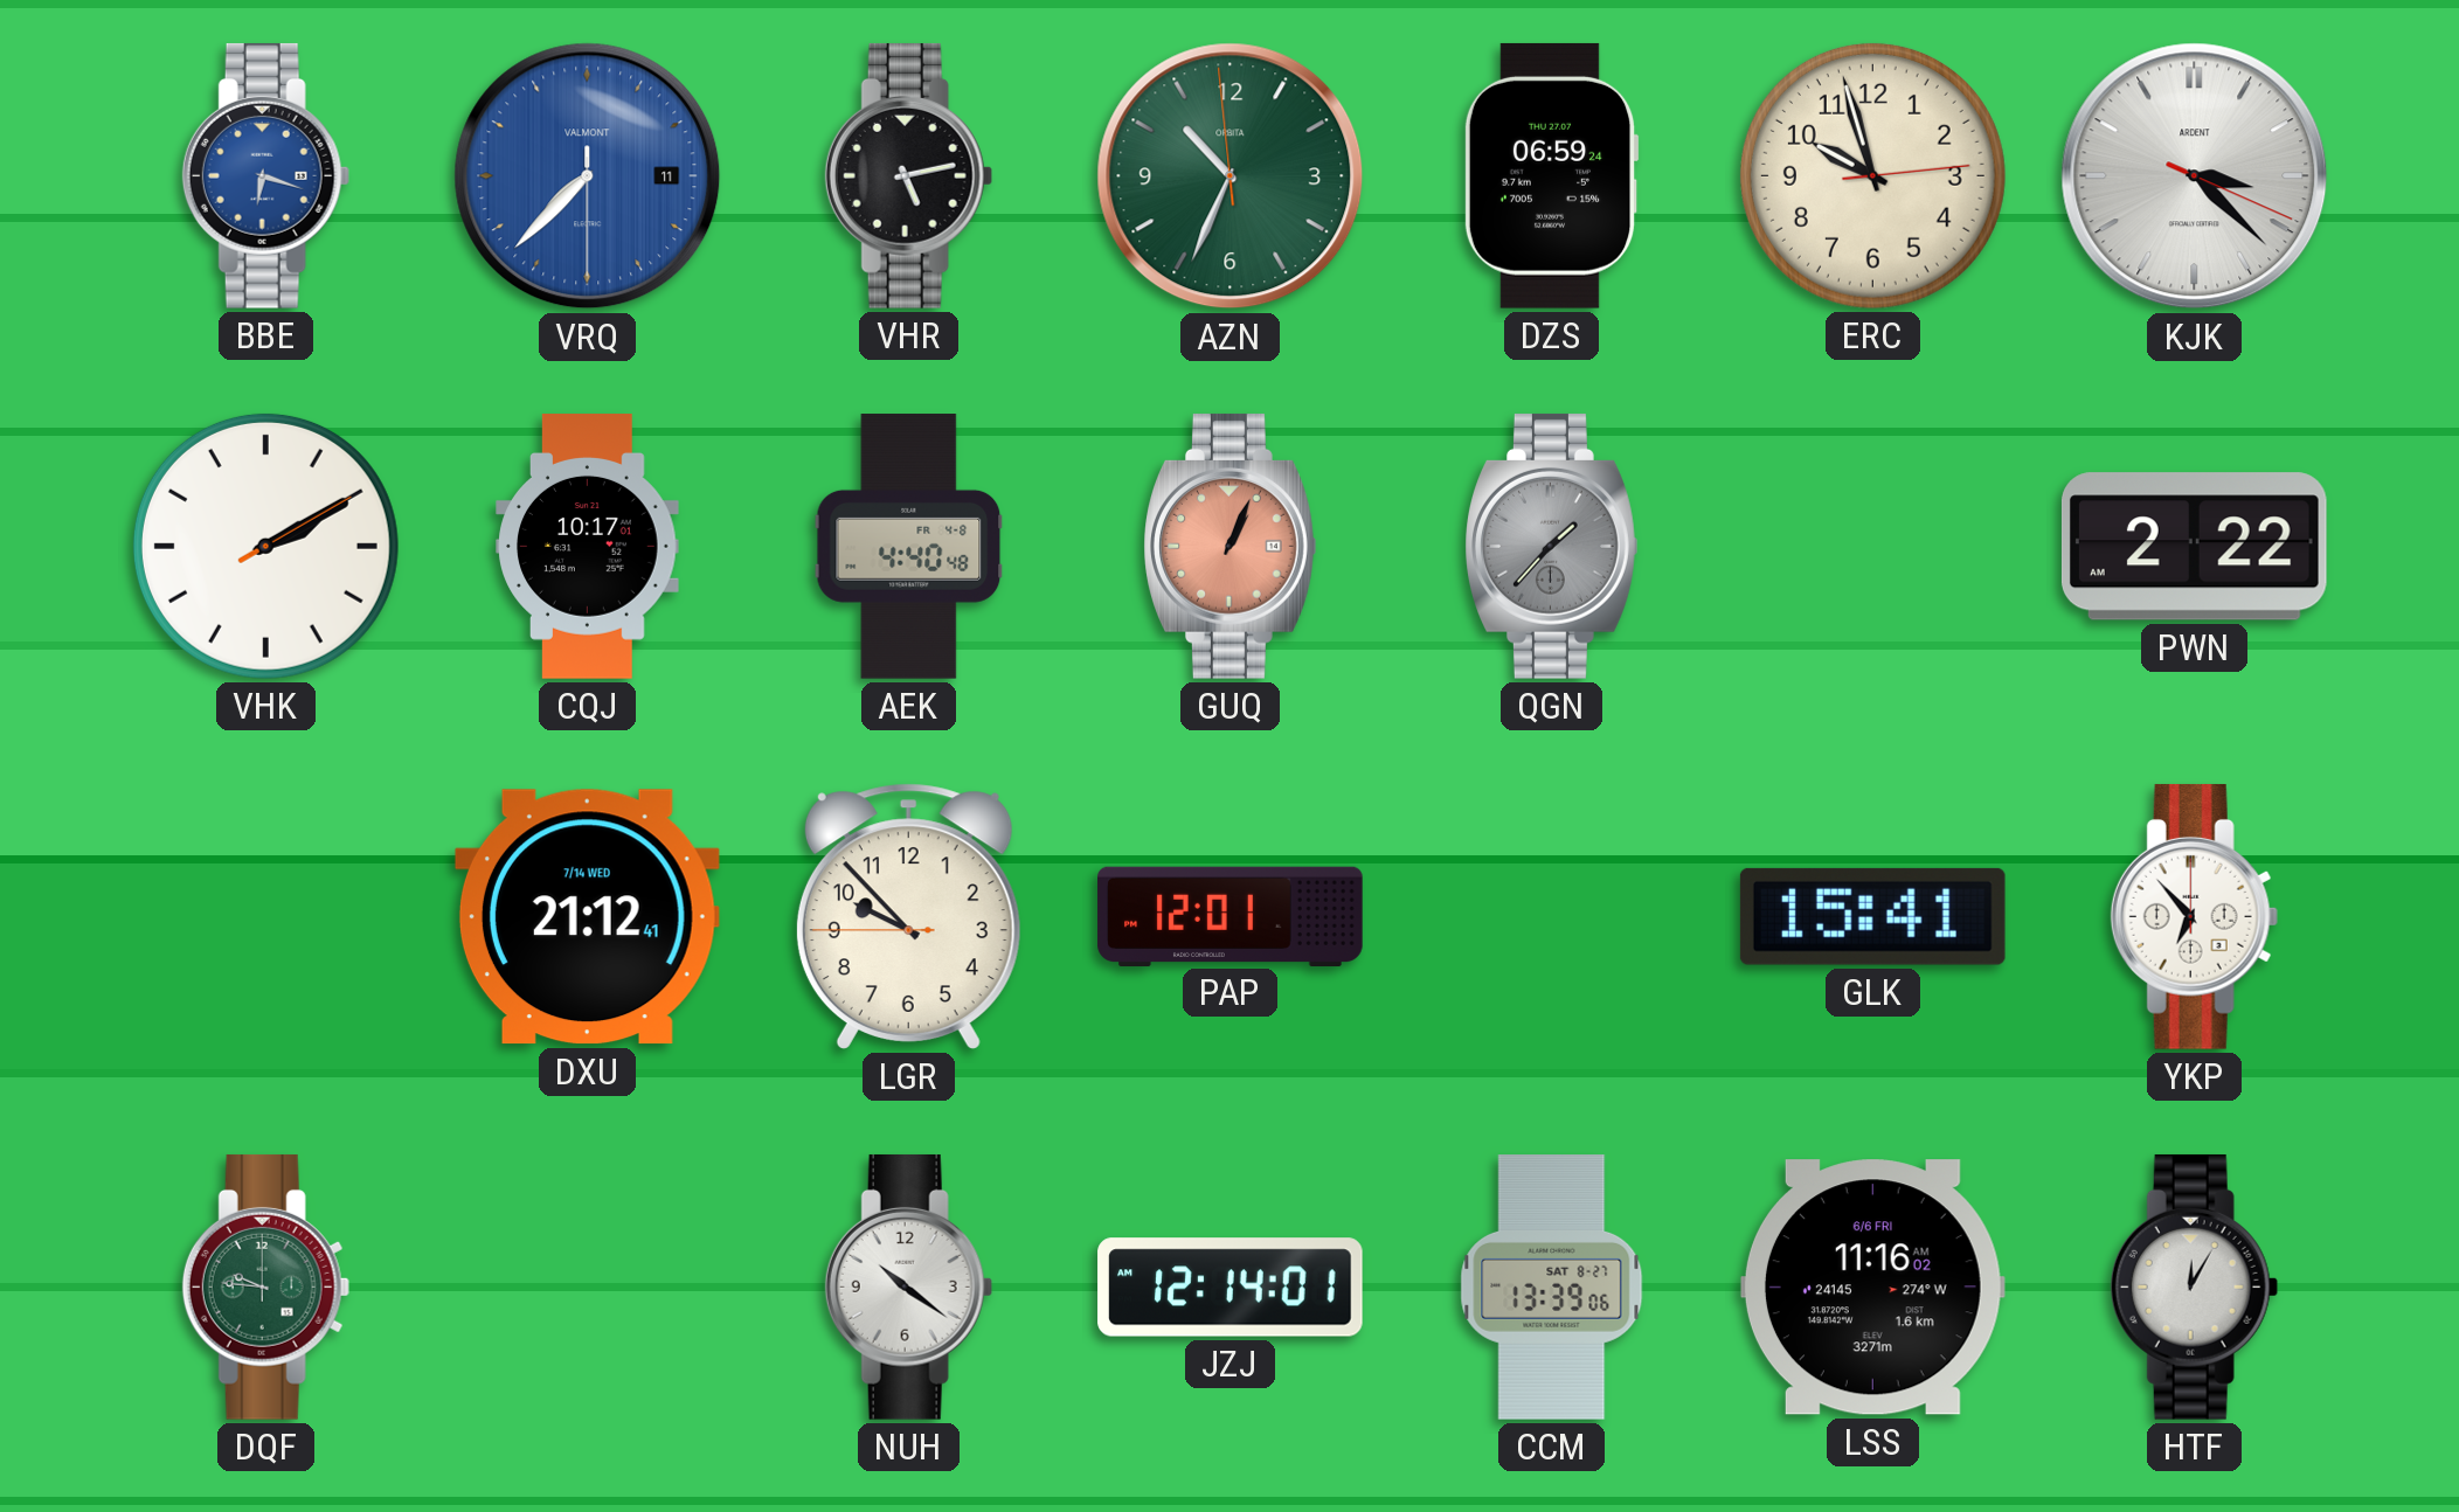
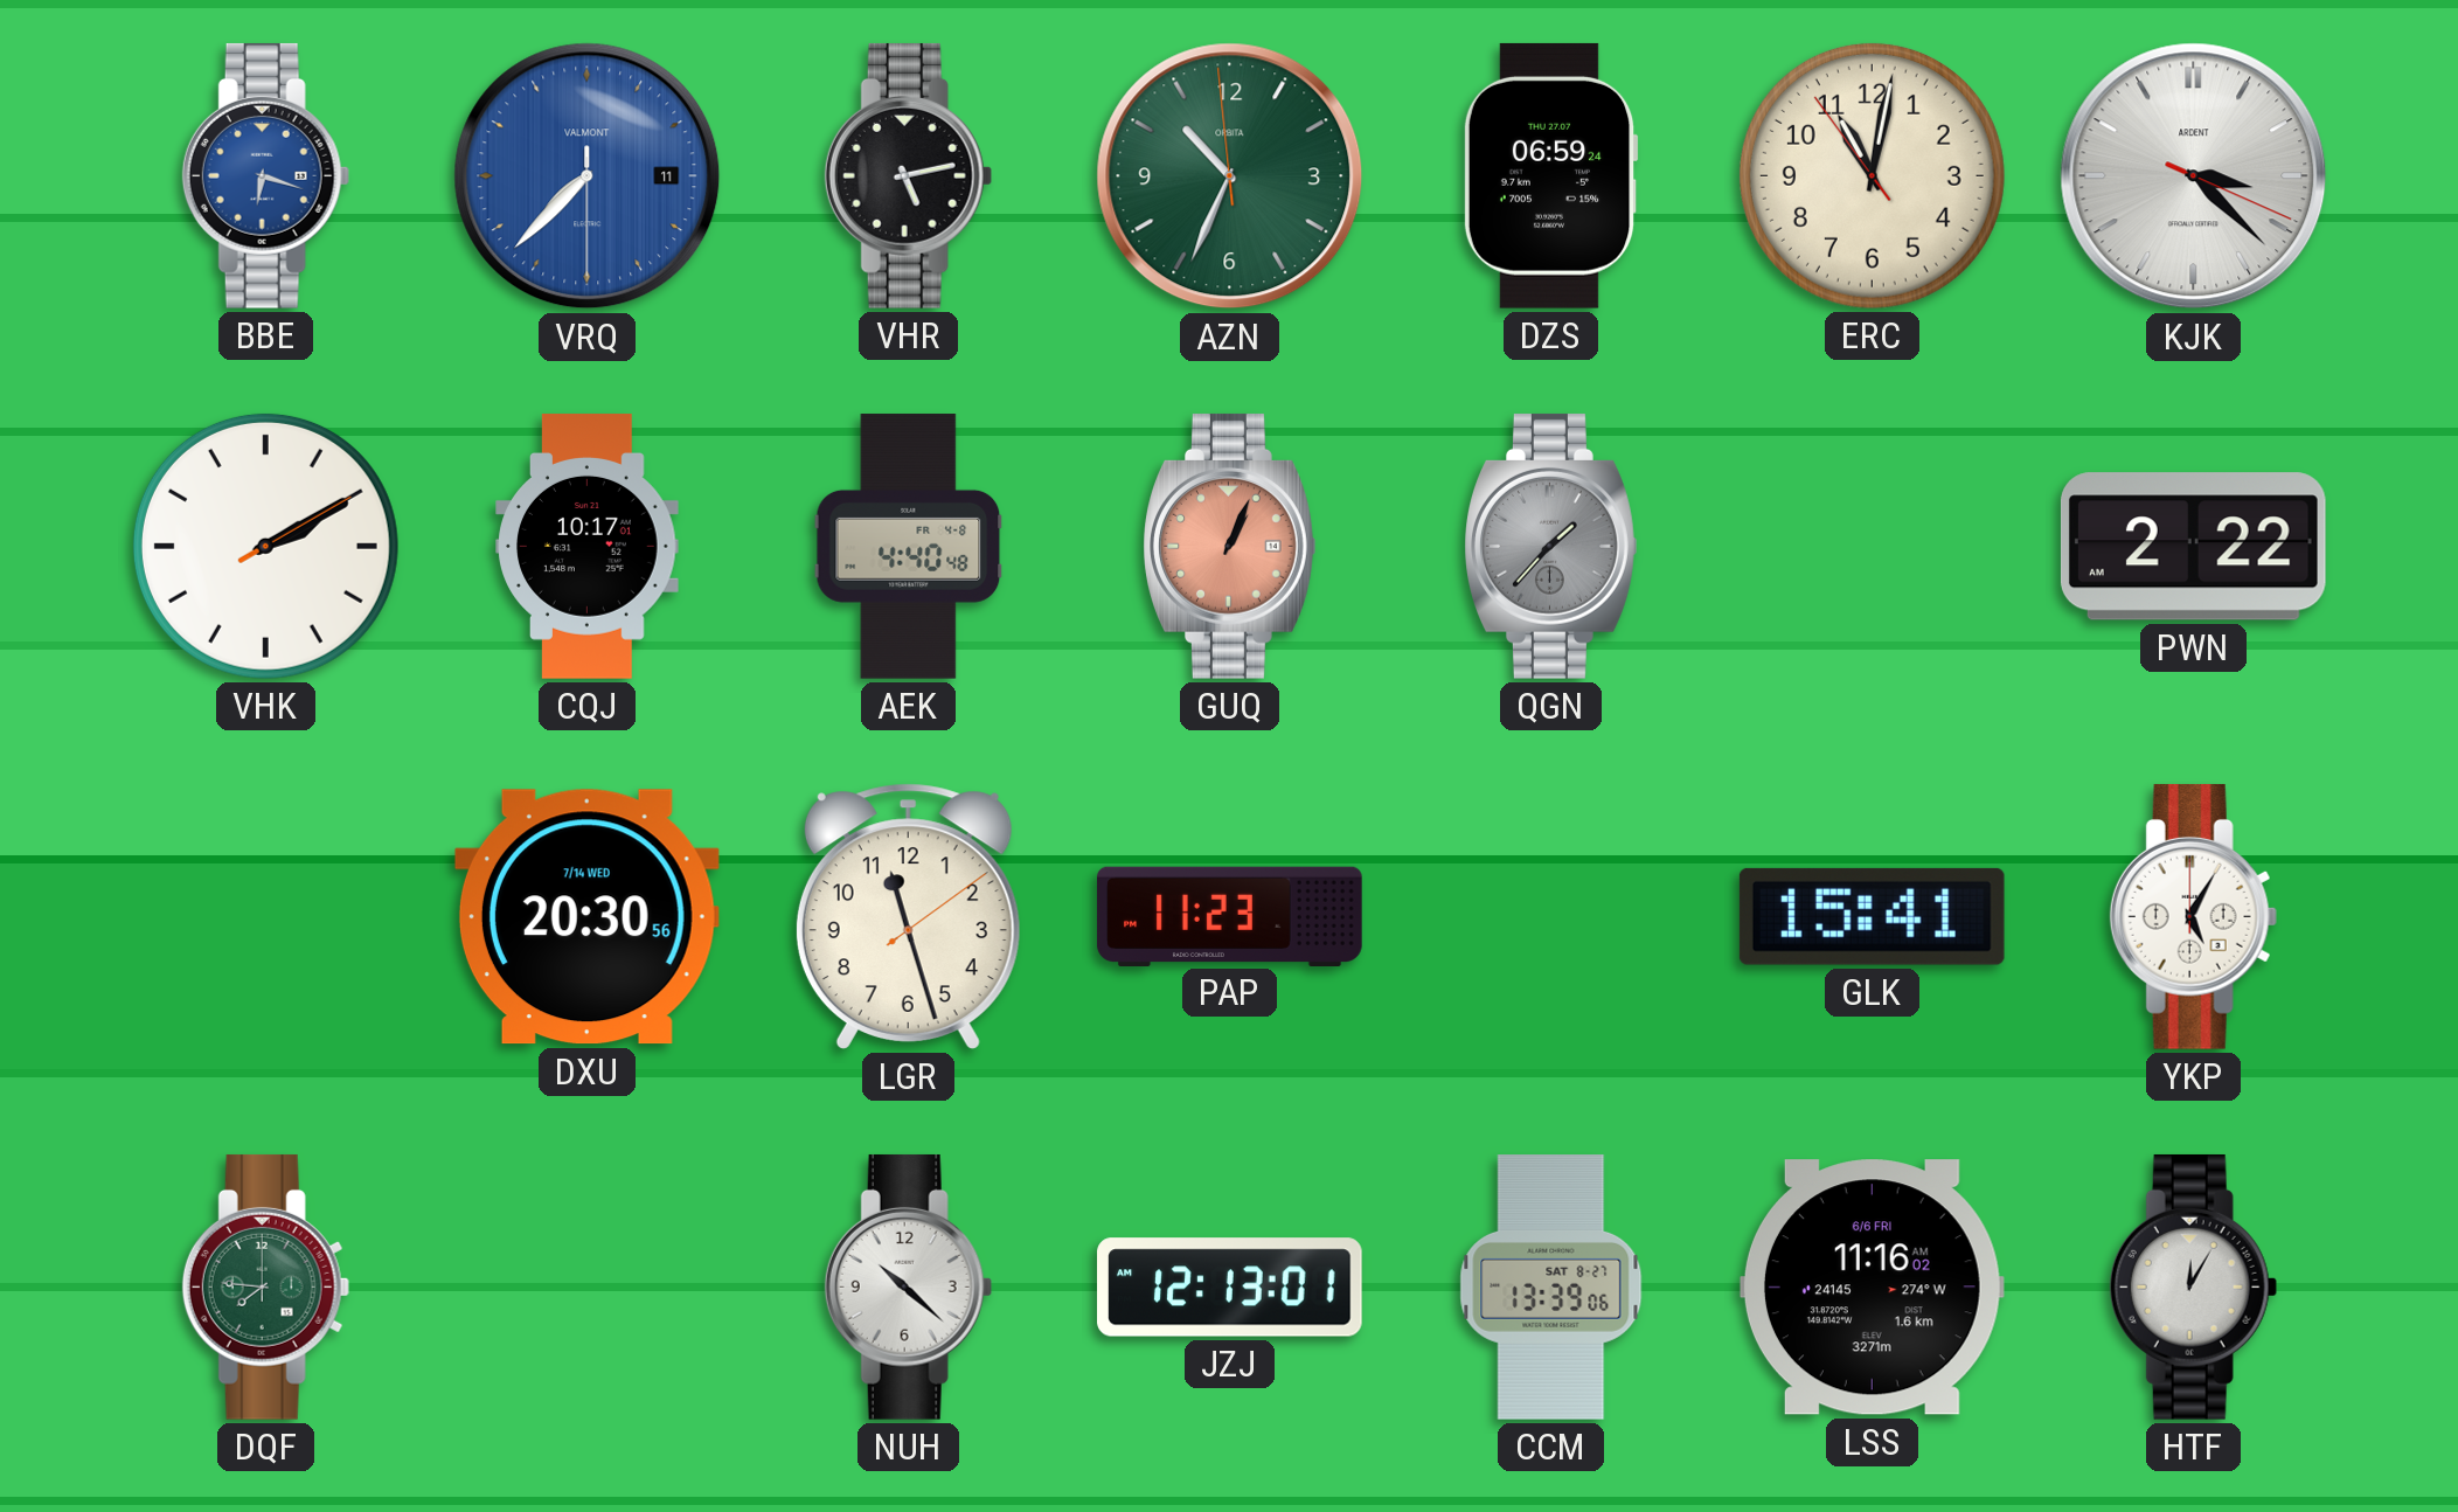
ERC: 9:57 -> 11:01 (1872, 175)
DXU: 21:12 -> 20:30 (586, 917)
LGR: 9:52 -> 11:27 (908, 916)
PAP: 12:01 -> 11:23 (1230, 916)
YKP: 6:53 -> 5:05 (2193, 916)
DQF: 9:46 -> 7:46 (265, 1286)
NUH: 10:21 -> 10:22 (908, 1286)
JZJ: 12:14 -> 12:13 (1230, 1288)
